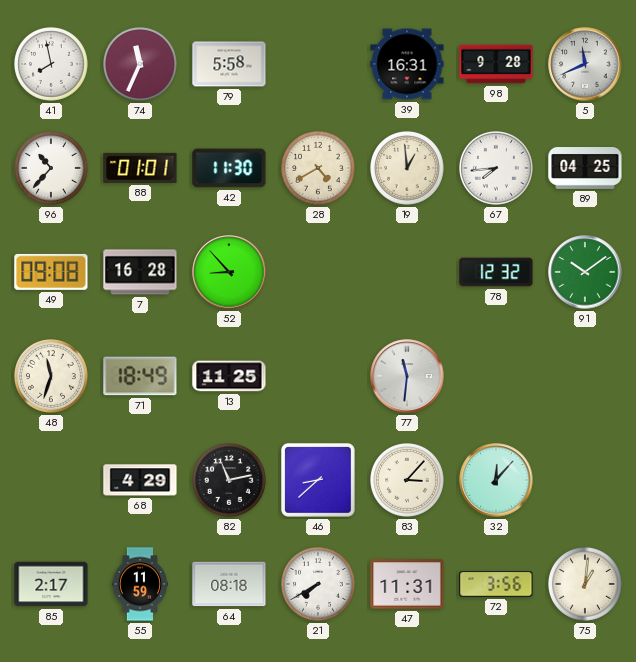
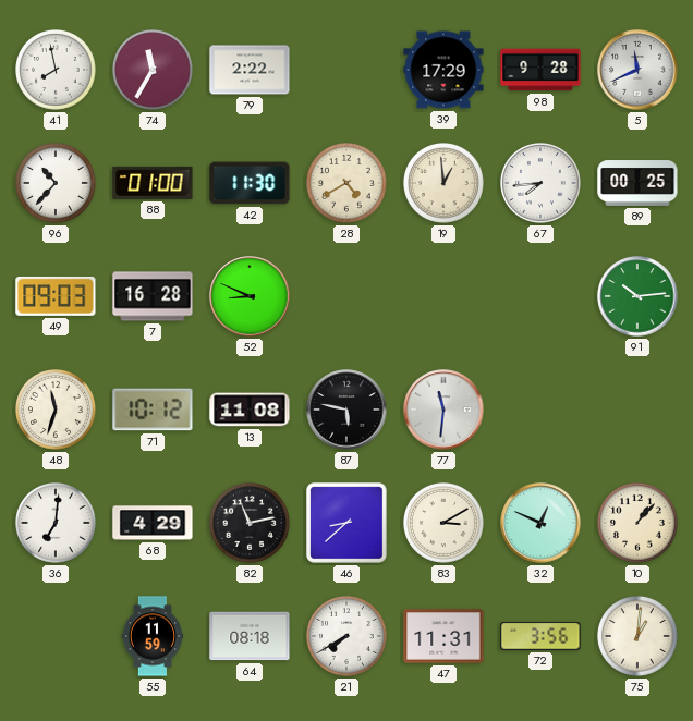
74: 11:34 -> 11:35 (154, 71)
79: 5:58 -> 2:22 (250, 70)
39: 16:31 -> 17:29 (443, 70)
88: 01:01 -> 01:00 (153, 183)
89: 04:25 -> 00:25 (637, 184)
49: 09:08 -> 09:03 (56, 296)
52: 8:53 -> 8:49 (250, 296)
78: 12:32 -> none (496, 272)
91: 10:09 -> 10:14 (637, 296)
71: 18:49 -> 10:12 (153, 410)
13: 11:25 -> 11:08 (250, 410)
87: none -> 5:47 (346, 410)
36: none -> 7:01 (57, 524)
83: 3:07 -> 3:10 (445, 524)
32: 12:07 -> 12:49 (540, 523)
10: none -> 1:07 (639, 524)
85: 2:17 -> none (51, 584)
